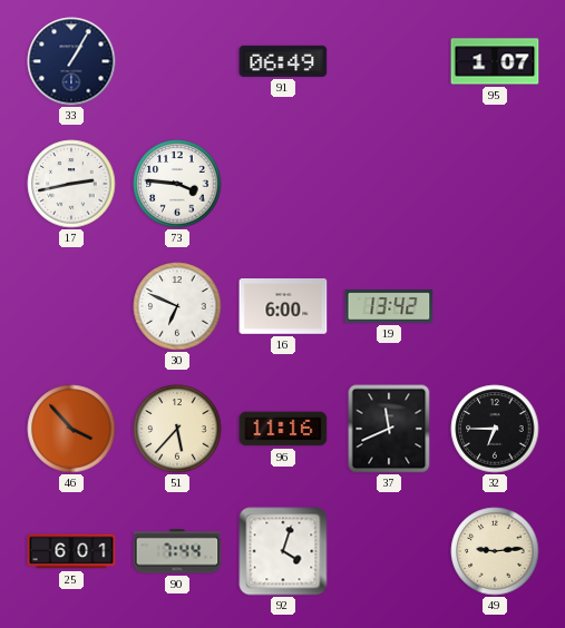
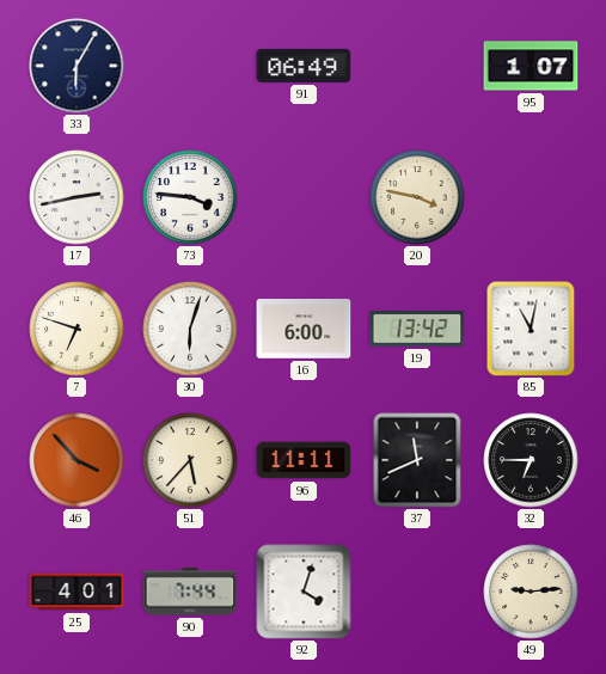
33: 1:05 -> 6:05 (76, 66)
20: none -> 3:47 (417, 197)
7: none -> 6:48 (76, 329)
30: 6:49 -> 6:03 (190, 329)
85: none -> 11:02 (531, 329)
96: 11:16 -> 11:11 (304, 460)
25: 6:01 -> 4:01 (76, 592)
